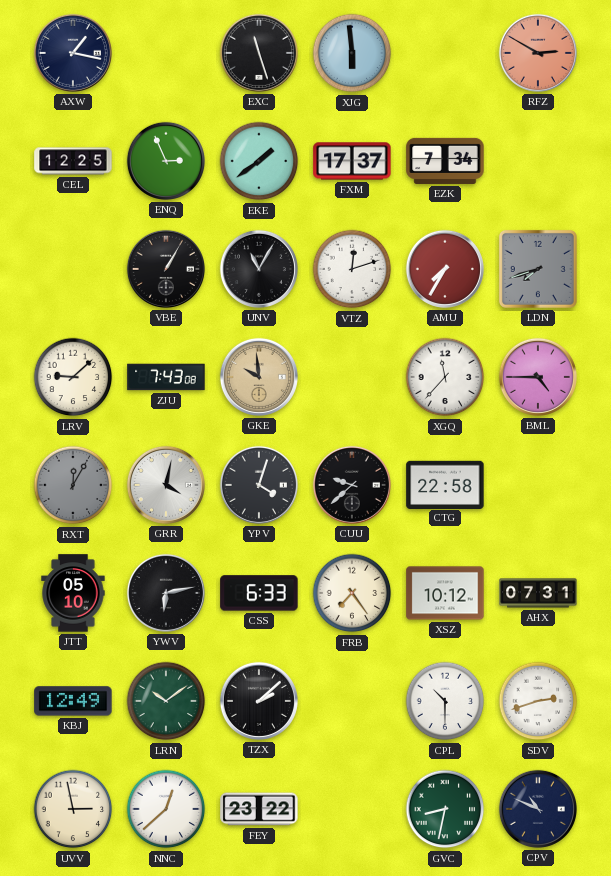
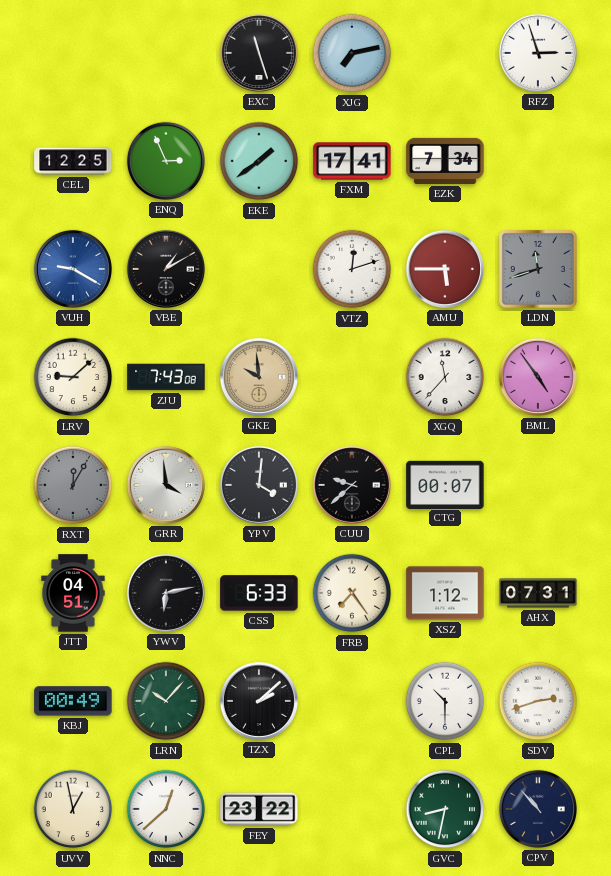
AXW: 1:17 -> none (73, 53)
XJG: 5:59 -> 7:13 (352, 53)
RFZ: 2:50 -> 2:57 (538, 53)
RFZ dial: salmon -> white (538, 53)
FXM: 17:37 -> 17:41 (352, 161)
VUH: none -> 9:20 (73, 269)
VBE: 1:05 -> 1:10 (166, 269)
UNV: 11:05 -> none (259, 269)
AMU: 7:35 -> 5:45 (445, 269)
LDN: 7:42 -> 11:42 (538, 269)
BML: 4:45 -> 4:54 (538, 377)
GRR: 4:02 -> 3:59 (166, 485)
YPV: 4:03 -> 4:01 (259, 485)
CTG: 22:58 -> 00:07 (445, 484)
JTT: 05:10 -> 04:51 (73, 593)
XSZ: 10:12 -> 1:12 (445, 593)
KBJ: 12:49 -> 00:49 (73, 701)
LRN: 10:09 -> 10:07 (166, 701)
UVV: 2:58 -> 12:58 (73, 809)
CPV: 10:49 -> 10:53 (538, 809)
